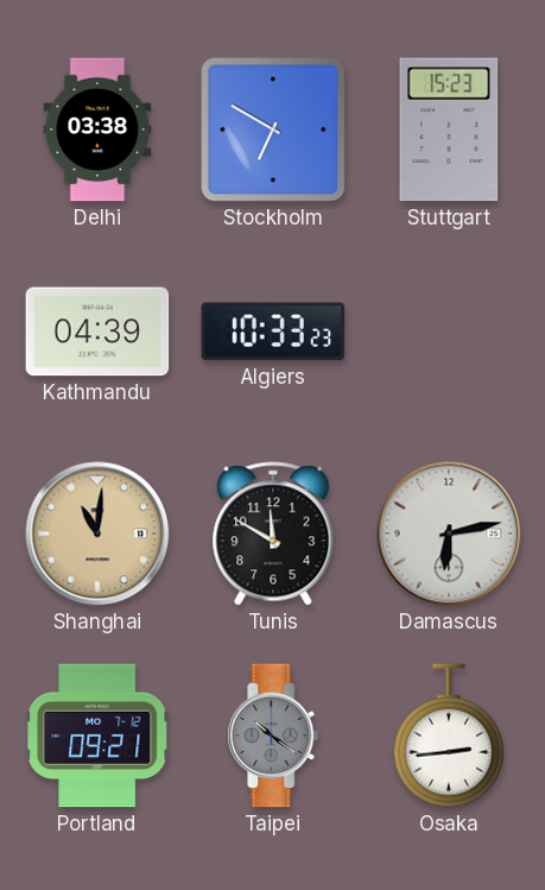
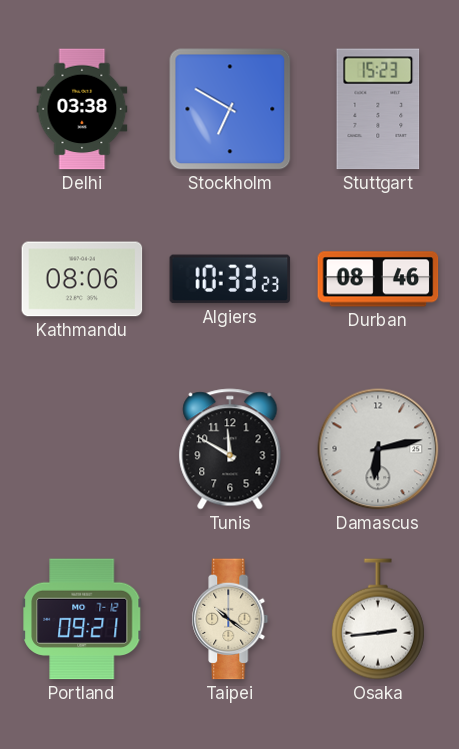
Kathmandu: 04:39 -> 08:06 (82, 279)
Durban: none -> 08:46 (378, 279)
Shanghai: 11:01 -> none (97, 534)
Taipei dial: grey -> cream (230, 619)
